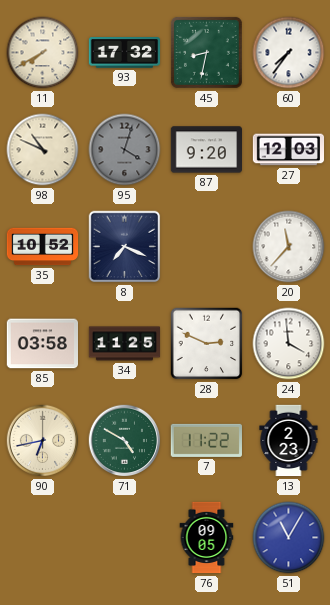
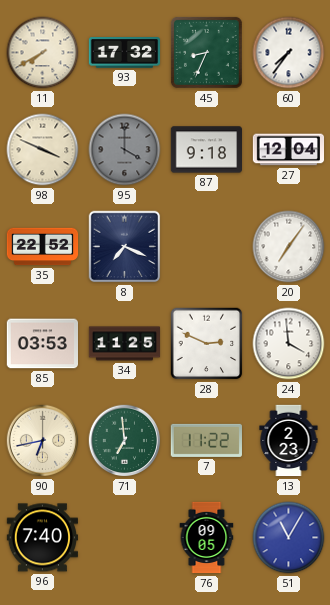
45: 8:32 -> 8:34 (206, 52)
98: 10:49 -> 3:49 (43, 150)
95: 4:03 -> 4:00 (125, 150)
87: 9:20 -> 9:18 (206, 150)
27: 12:03 -> 12:04 (289, 150)
35: 10:52 -> 22:52 (43, 247)
20: 11:37 -> 7:06 (289, 247)
85: 03:58 -> 03:53 (42, 344)
71: 4:50 -> 6:59 (125, 441)
96: none -> 7:40 (42, 538)
